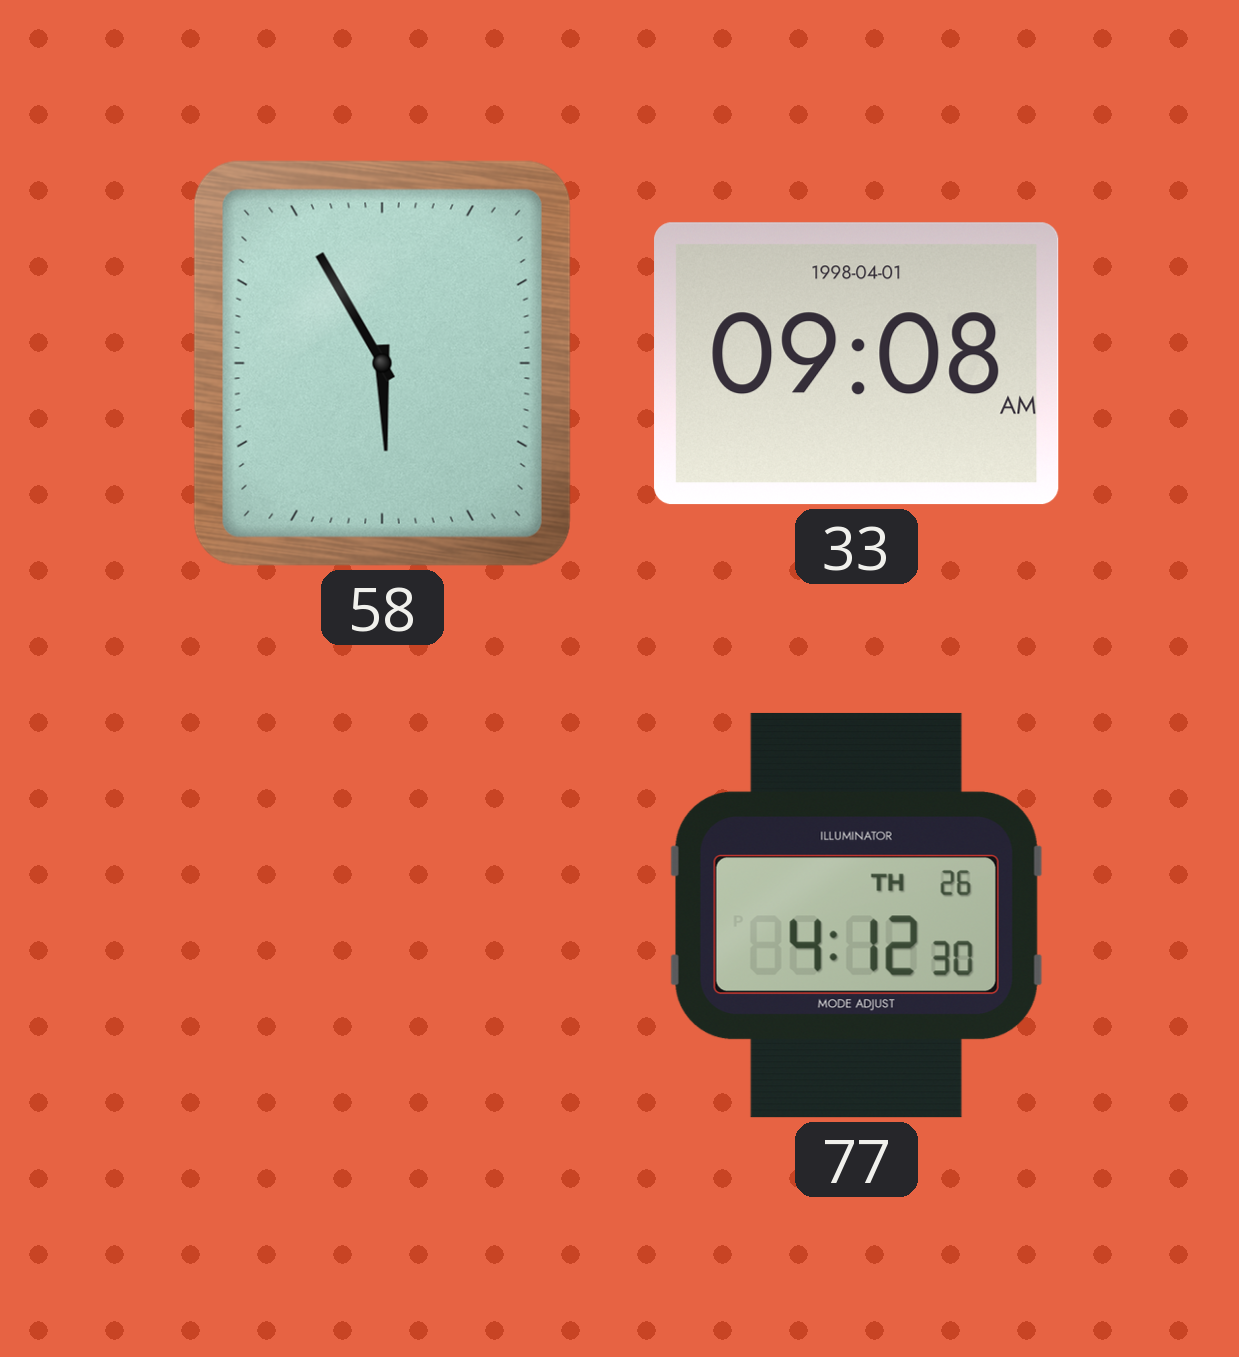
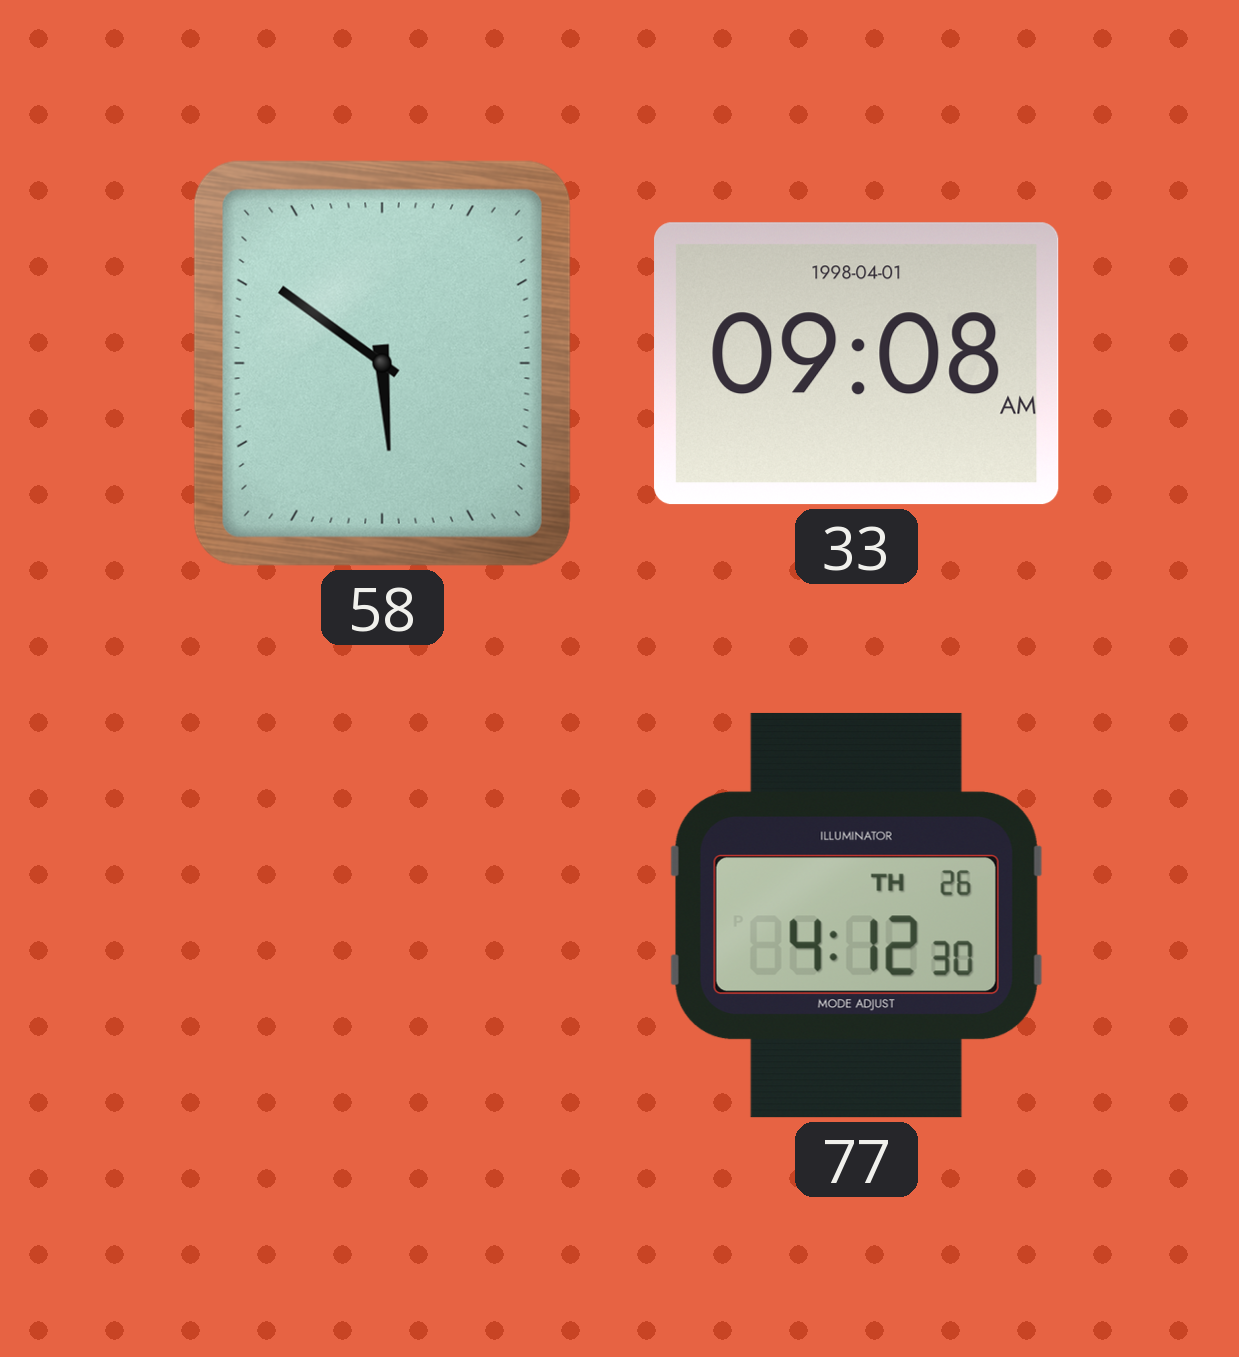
58: 5:55 -> 5:51 (382, 363)
